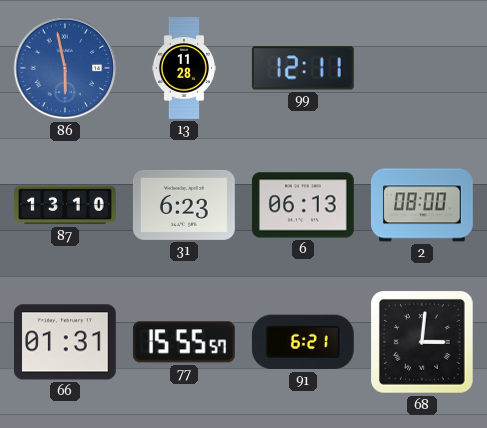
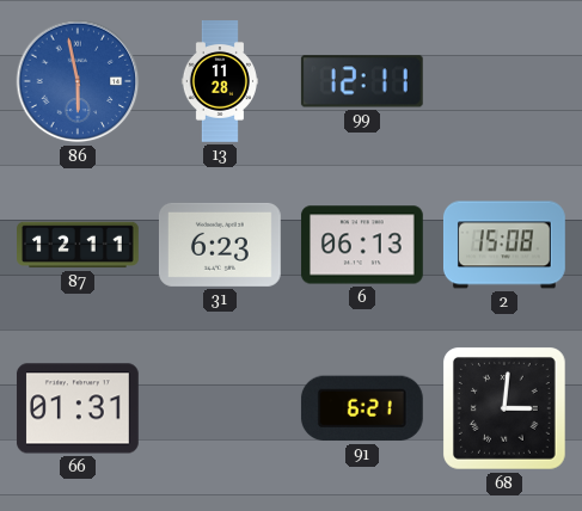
87: 13:10 -> 12:11 (79, 245)
2: 08:00 -> 15:08 (504, 245)
77: 15:55 -> none (184, 342)
